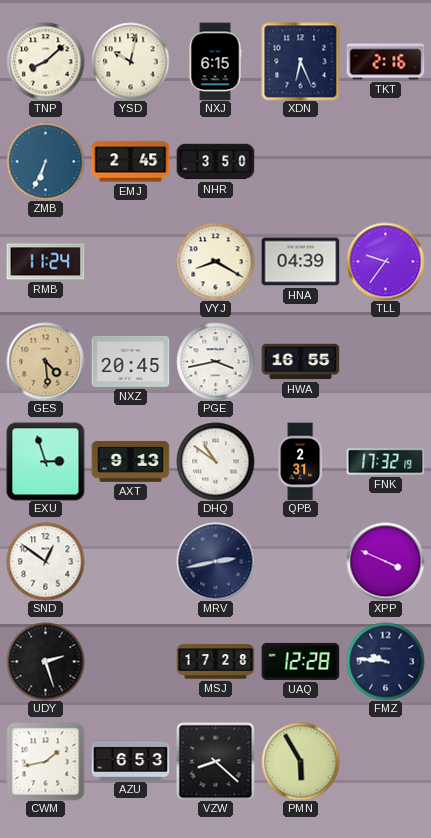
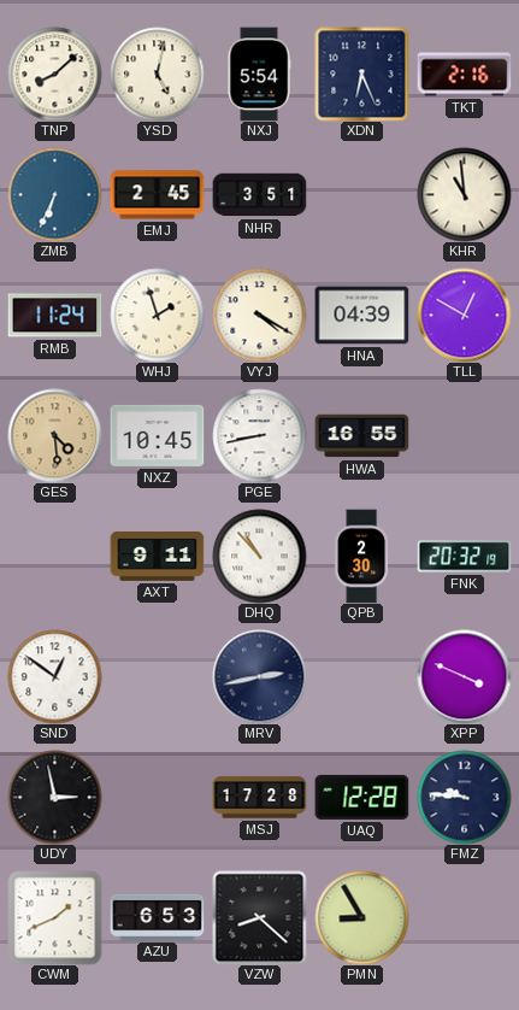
YSD: 10:02 -> 5:02 (157, 74)
NXJ: 6:15 -> 5:54 (259, 74)
NHR: 3:50 -> 3:51 (259, 195)
KHR: none -> 10:59 (464, 194)
WHJ: none -> 1:57 (157, 315)
VYJ: 8:20 -> 4:20 (259, 315)
TLL: 9:36 -> 12:50 (464, 315)
NXZ: 20:45 -> 10:45 (157, 435)
PGE: 3:43 -> 8:43 (259, 435)
EXU: 2:57 -> none (45, 461)
AXT: 9:13 -> 9:11 (157, 556)
DHQ: 10:51 -> 10:53 (259, 556)
QPB: 2:31 -> 2:30 (362, 556)
FNK: 17:32 -> 20:32 (464, 557)
UDY: 2:27 -> 2:58 (54, 797)
CWM: 1:43 -> 1:41 (54, 917)
PMN: 5:55 -> 8:55 (361, 917)
